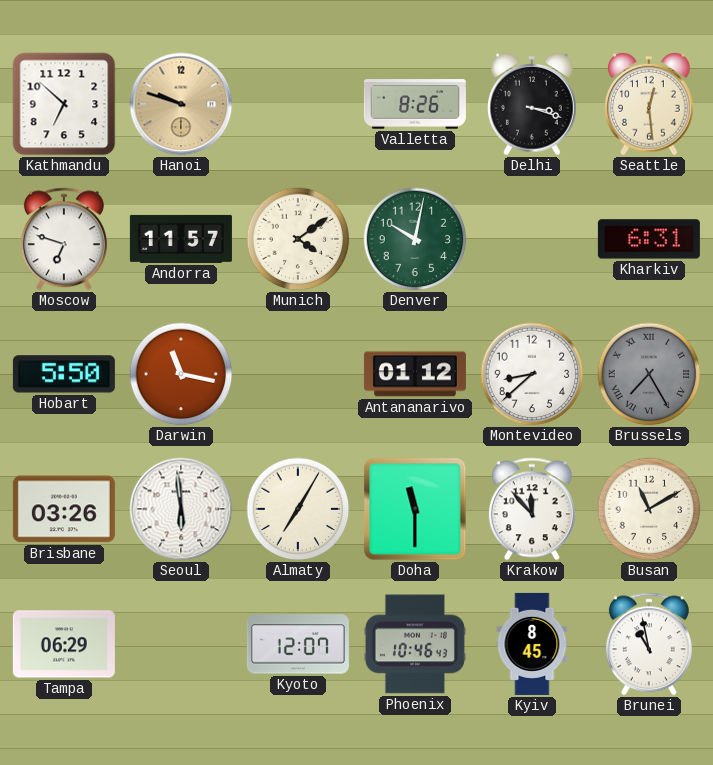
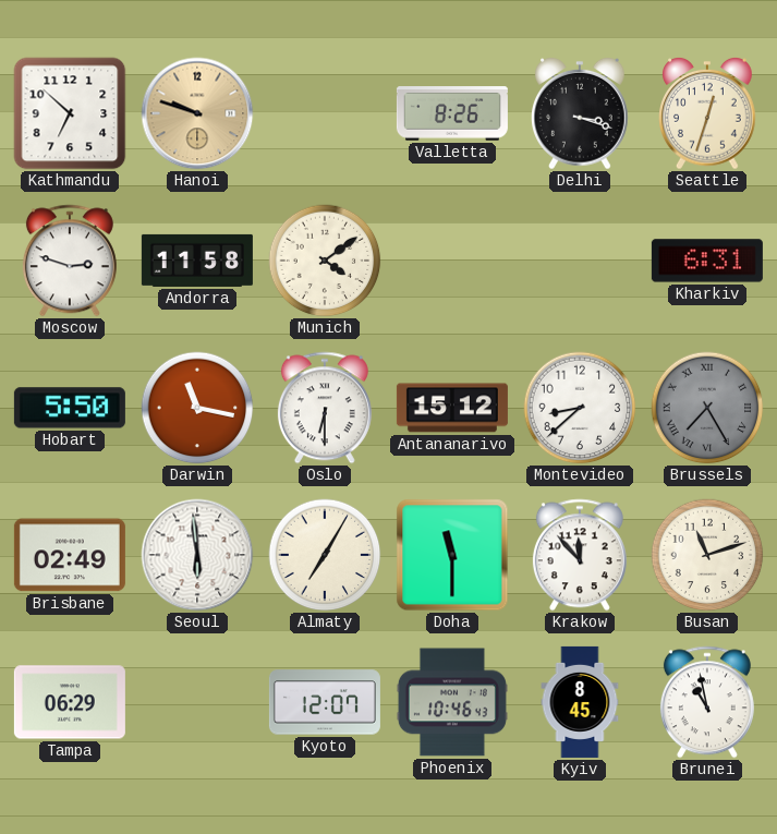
Seattle: 12:29 -> 12:33 (708, 113)
Moscow: 6:48 -> 2:48 (70, 261)
Andorra: 11:57 -> 11:58 (197, 261)
Denver: 10:02 -> none (415, 239)
Oslo: none -> 6:30 (325, 408)
Antananarivo: 01:12 -> 15:12 (452, 408)
Brisbane: 03:26 -> 02:49 (70, 555)
Busan: 11:10 -> 11:12 (707, 555)
